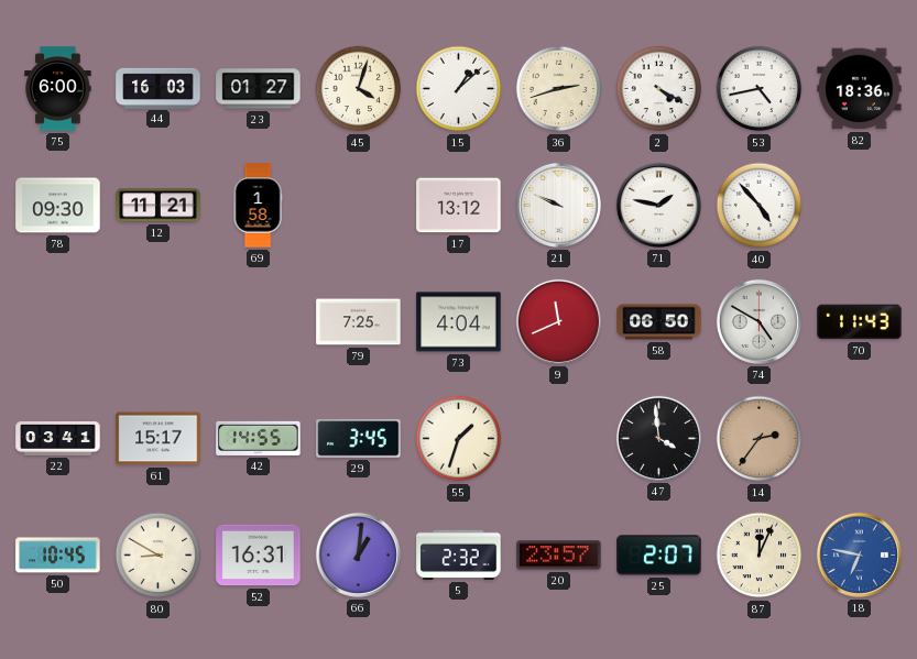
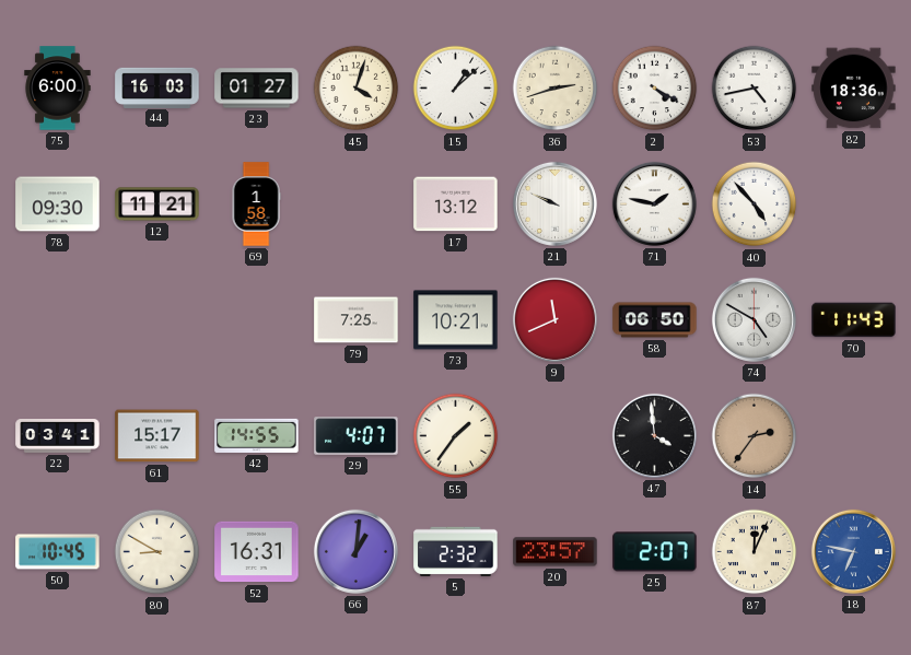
73: 4:04 -> 10:21 (456, 320)
29: 3:45 -> 4:07 (357, 436)
55: 1:33 -> 1:36 (456, 436)
